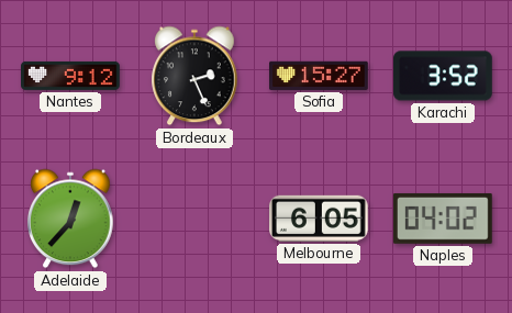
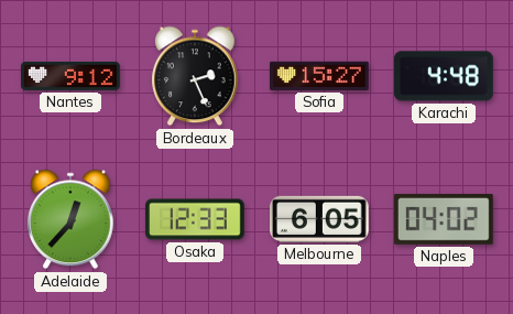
Karachi: 3:52 -> 4:48 (445, 76)
Osaka: none -> 12:33 (196, 219)
